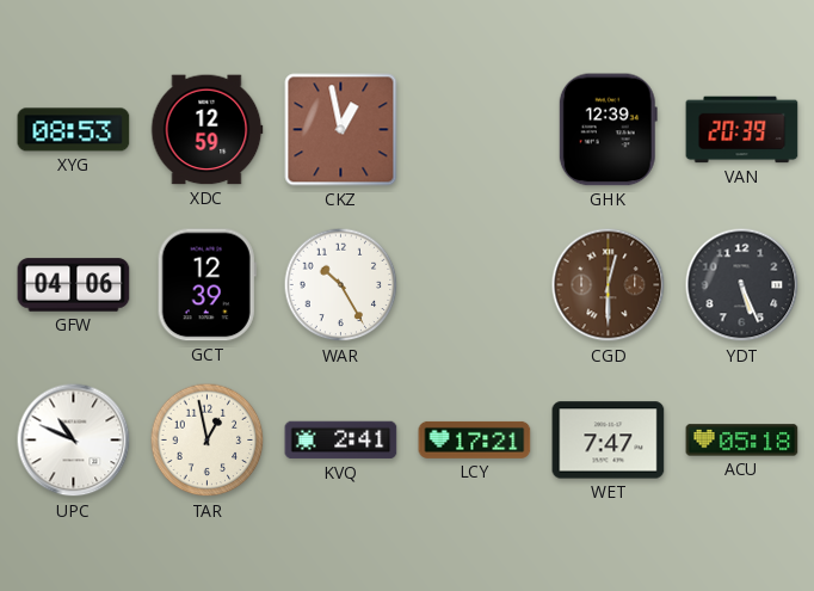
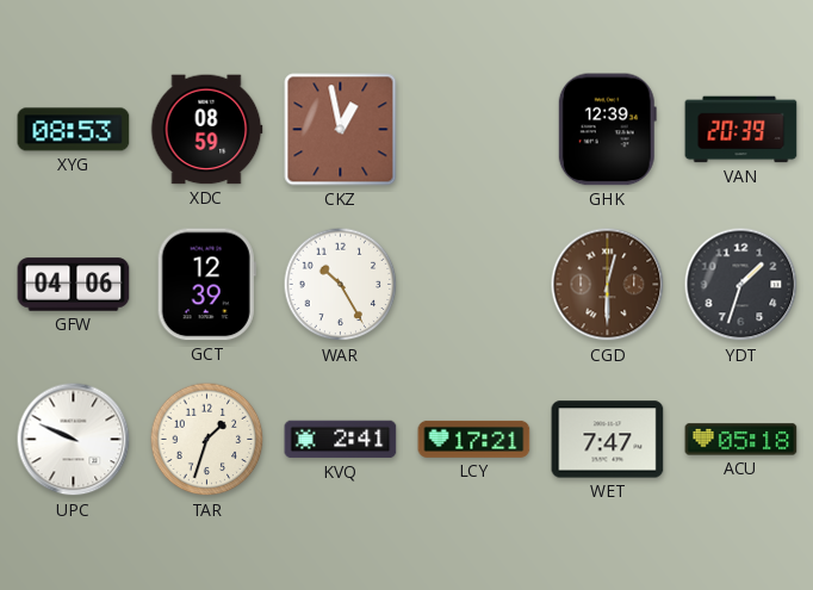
XDC: 12:59 -> 08:59 (206, 130)
YDT: 5:26 -> 1:33 (741, 285)
UPC: 10:49 -> 9:49 (74, 440)
TAR: 12:58 -> 1:33 (207, 440)
